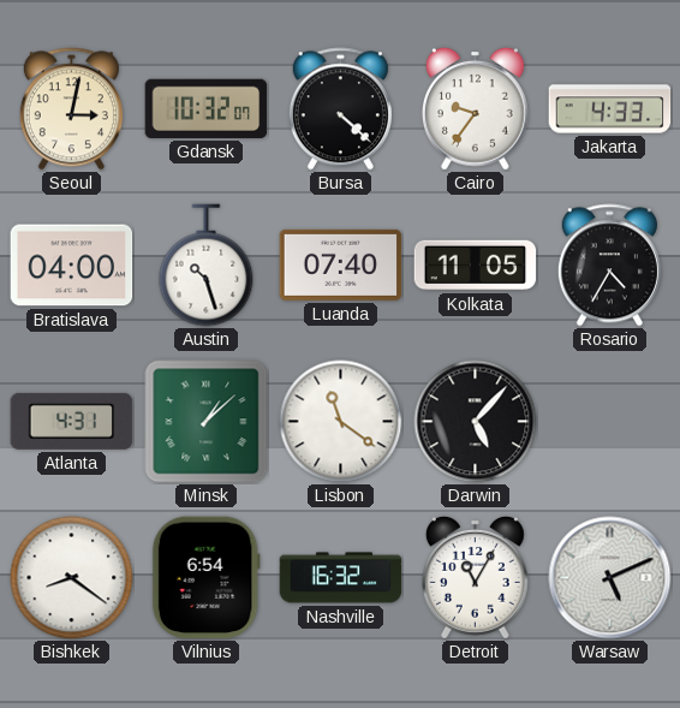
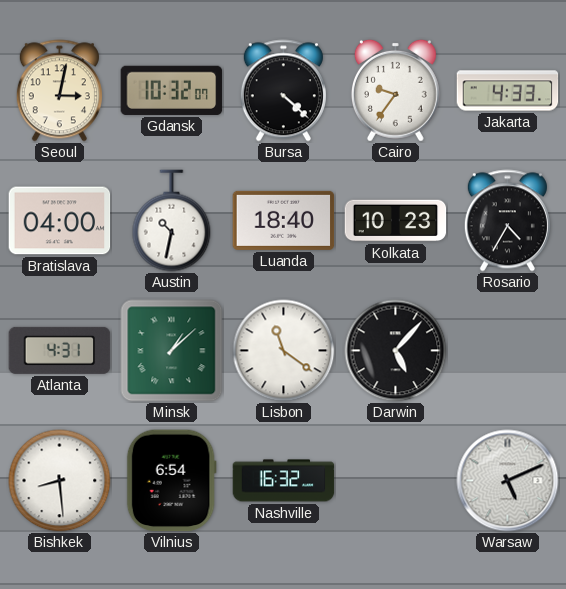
Austin: 10:27 -> 10:32 (172, 221)
Luanda: 07:40 -> 18:40 (284, 220)
Kolkata: 11:05 -> 10:23 (396, 221)
Bishkek: 8:21 -> 8:29 (60, 481)
Detroit: 11:05 -> none (475, 577)
